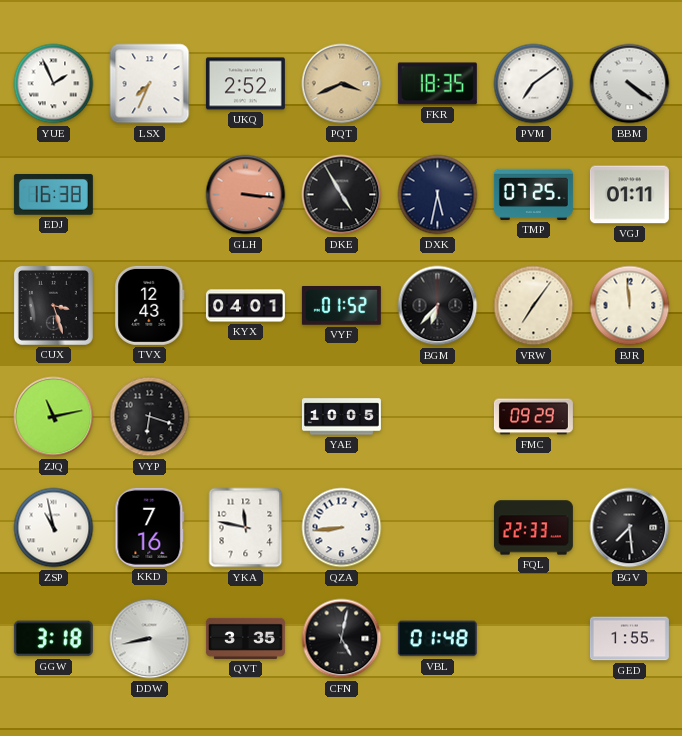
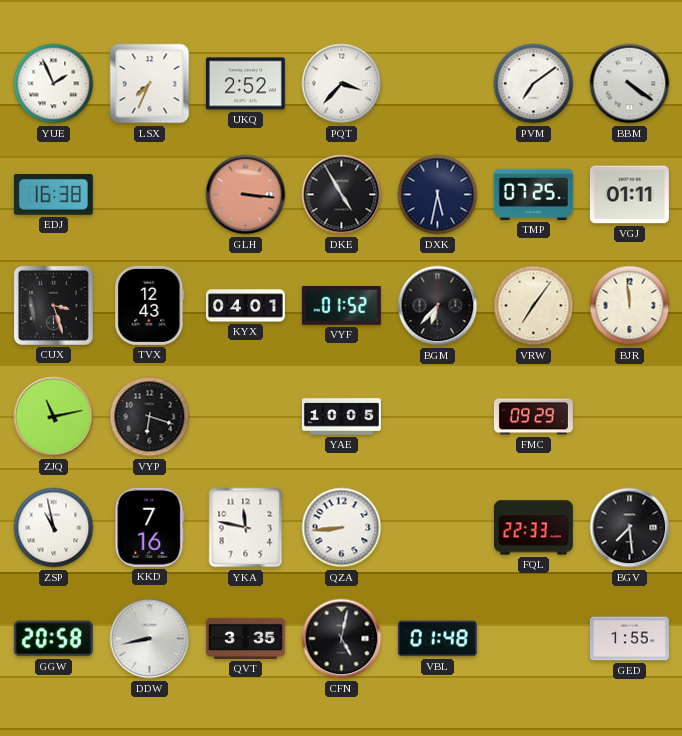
PQT: 3:41 -> 3:37 (342, 84)
PQT dial: champagne -> white (342, 84)
FKR: 18:35 -> none (437, 84)
GGW: 3:18 -> 20:58 (53, 639)
